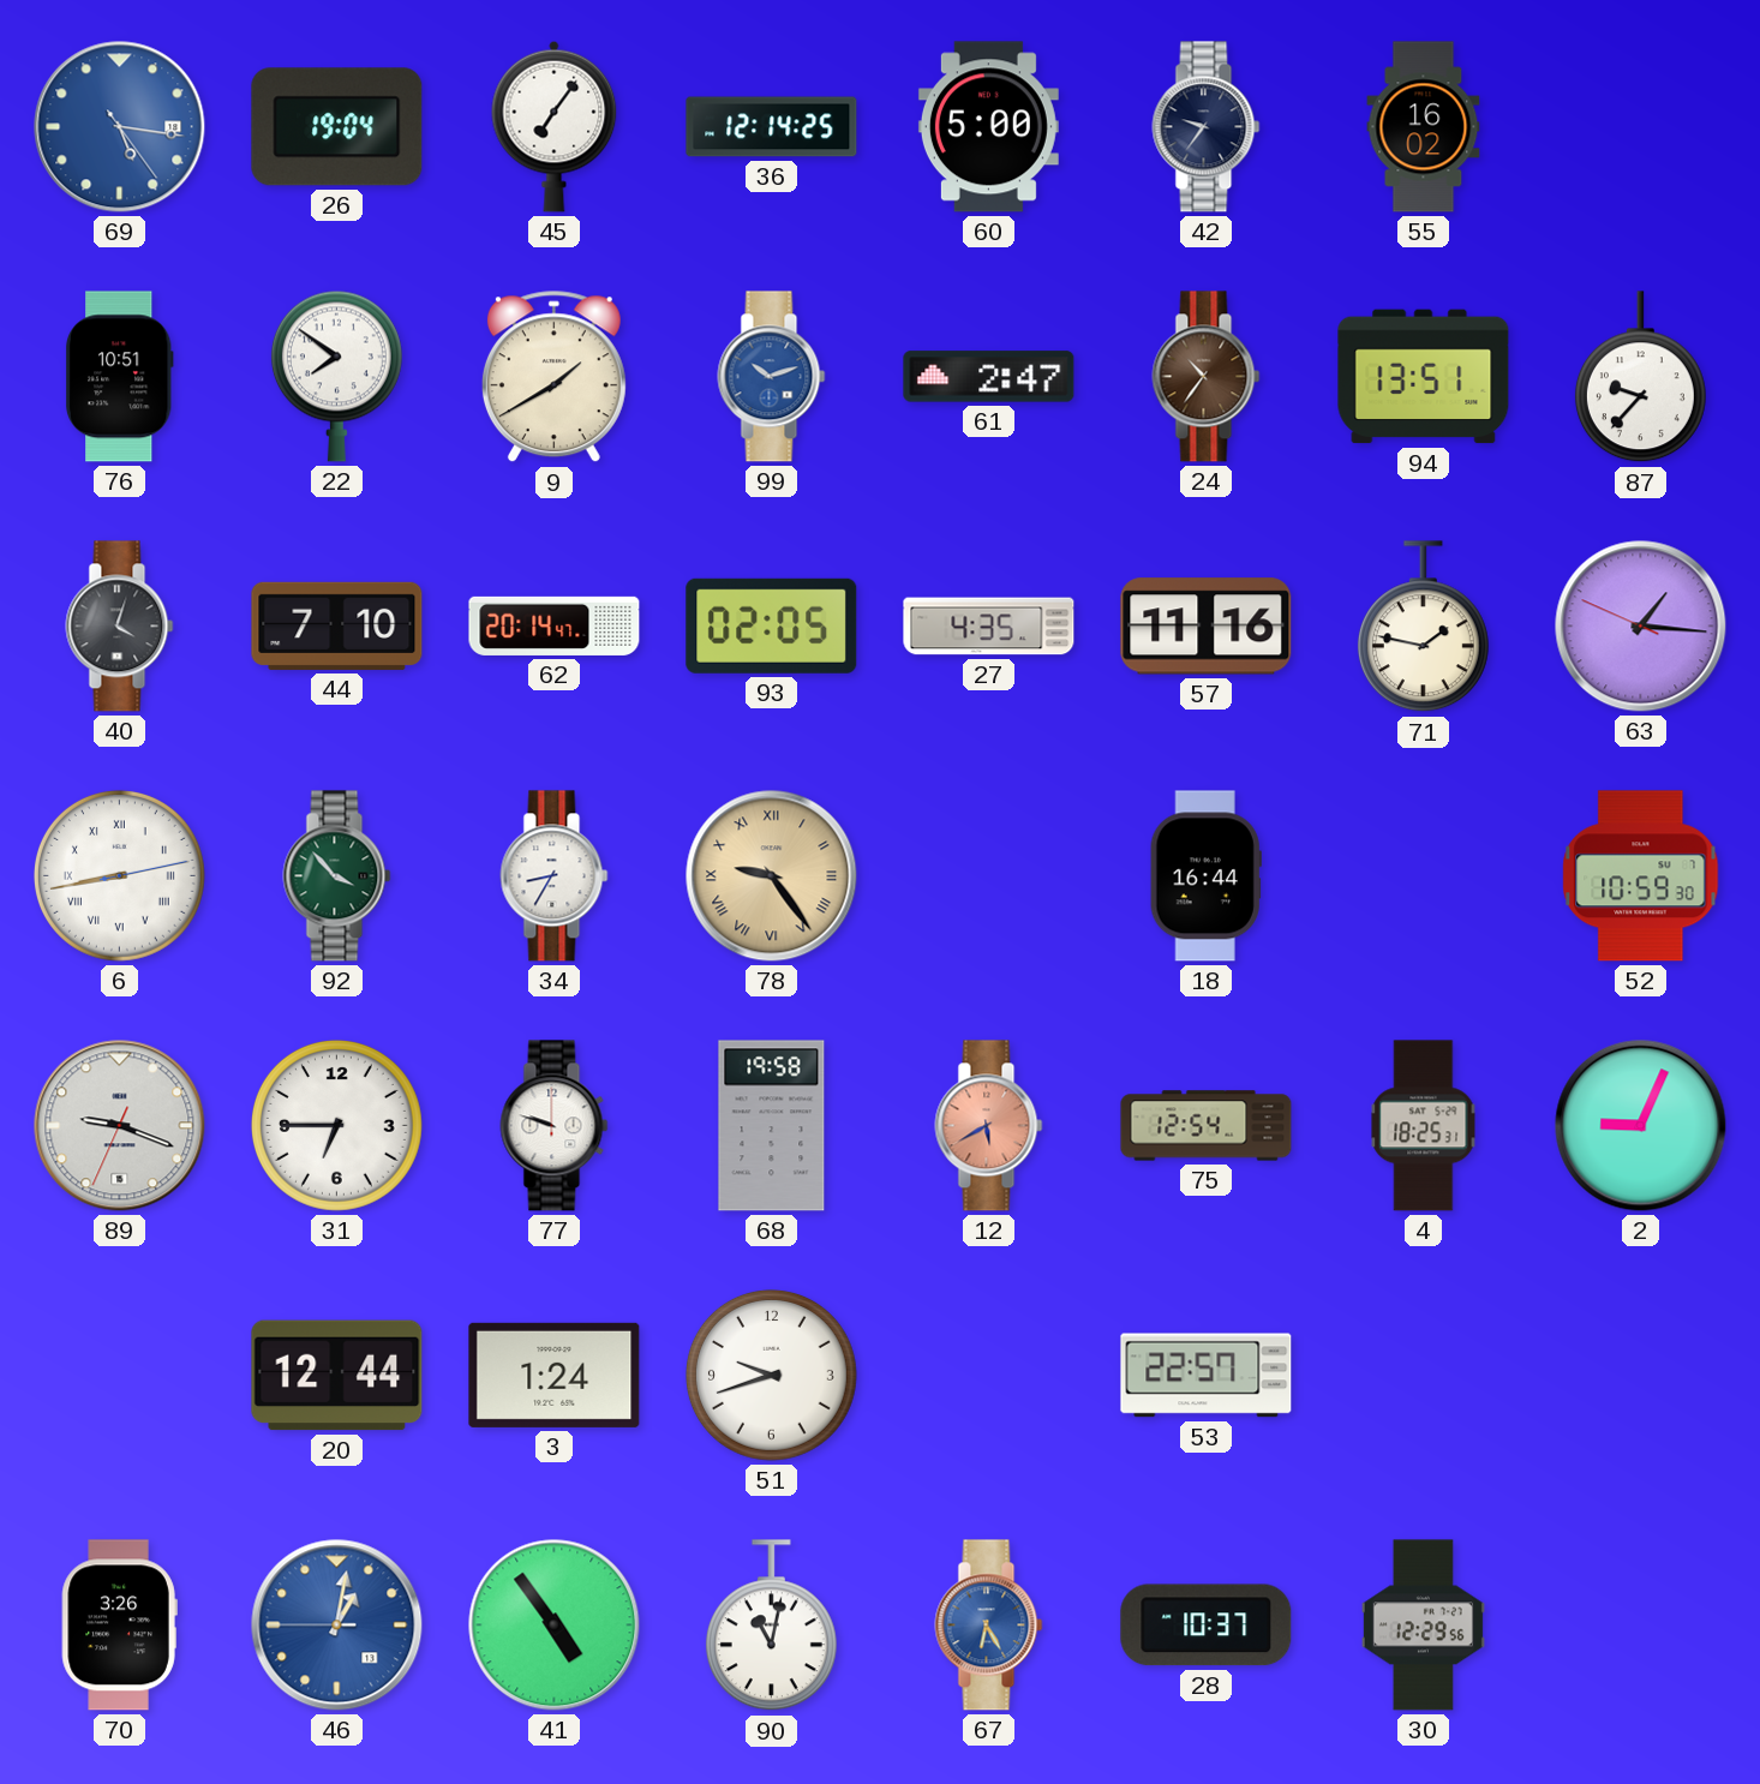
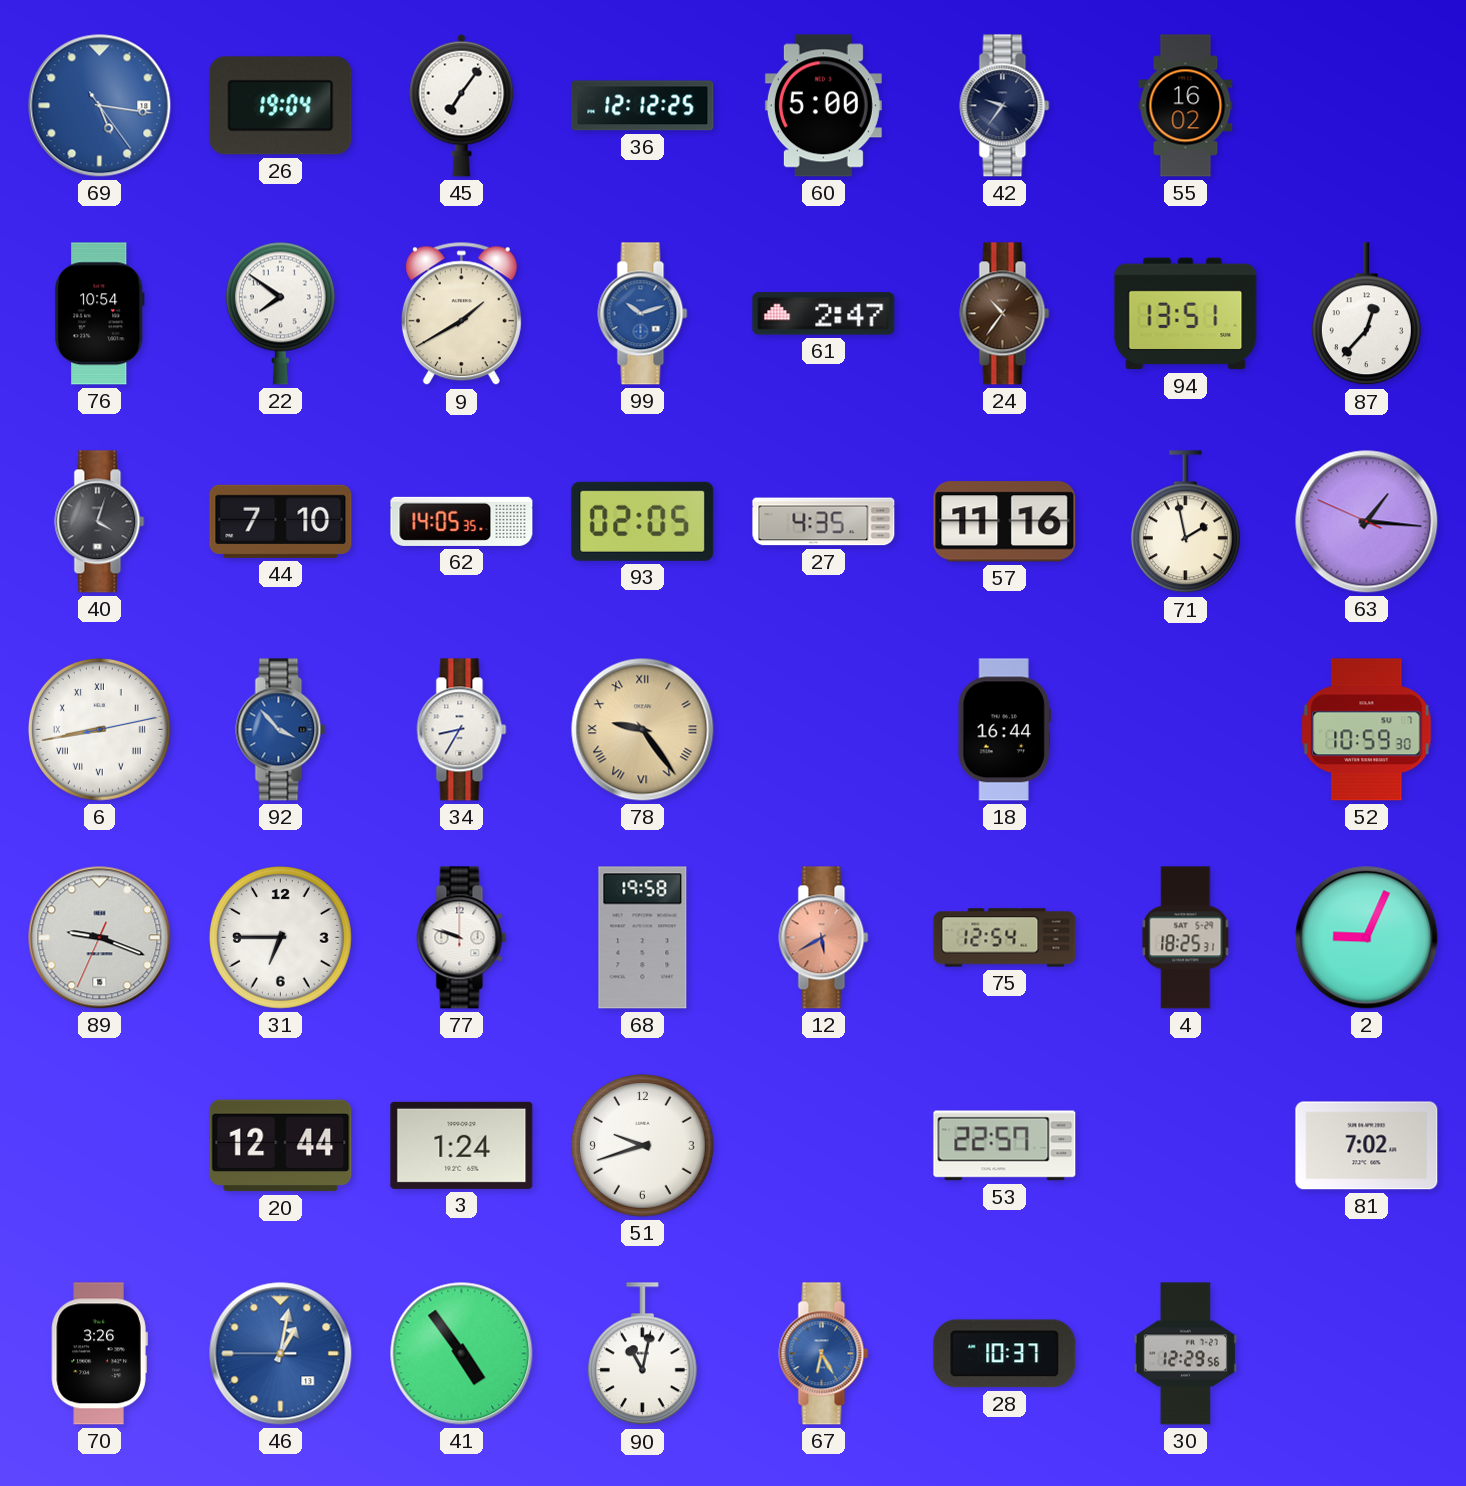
36: 12:14 -> 12:12 (643, 106)
76: 10:51 -> 10:54 (100, 314)
87: 9:37 -> 12:37 (1366, 314)
62: 20:14 -> 14:05 (462, 521)
71: 1:47 -> 1:58 (1185, 522)
92 dial: green -> blue (281, 730)
81: none -> 7:02 (1367, 1146)
